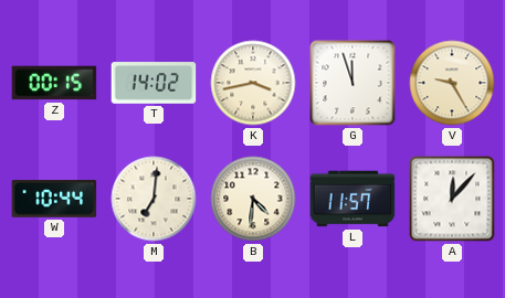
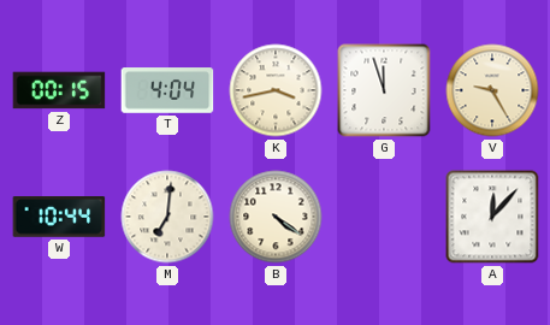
T: 14:02 -> 4:04 (167, 90)
B: 4:31 -> 4:21 (276, 217)
L: 11:57 -> none (353, 199)
